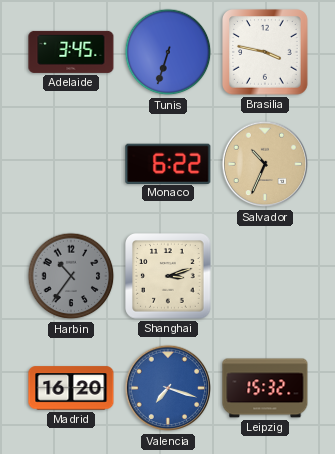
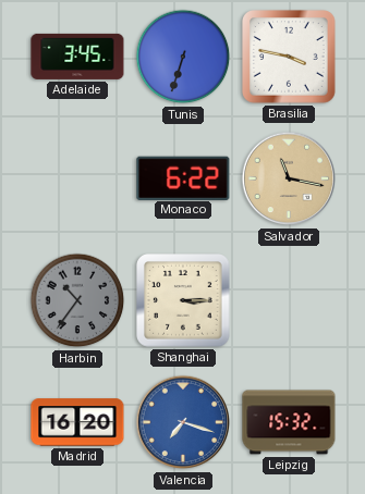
Salvador: 10:34 -> 11:17 (289, 178)
Shanghai: 3:12 -> 3:15 (184, 301)
